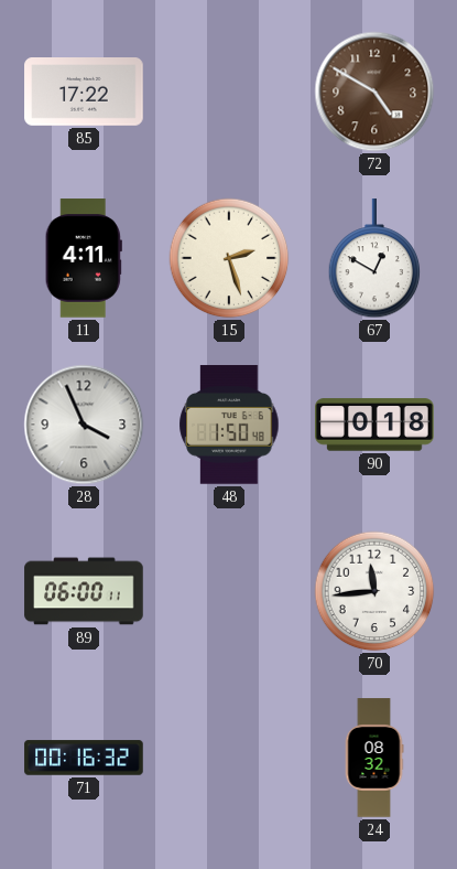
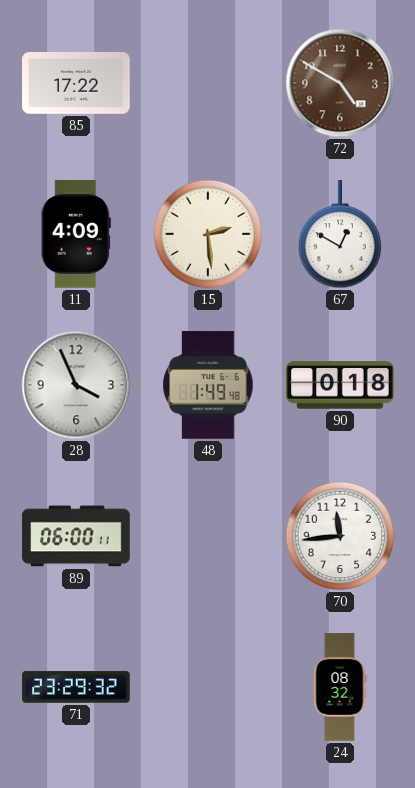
11: 4:11 -> 4:09 (76, 234)
15: 2:27 -> 2:29 (208, 234)
48: 1:50 -> 1:49 (208, 385)
71: 00:16 -> 23:29 (76, 687)
